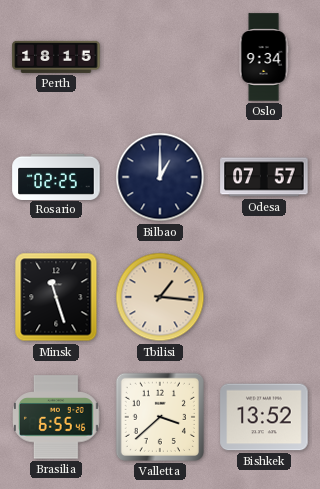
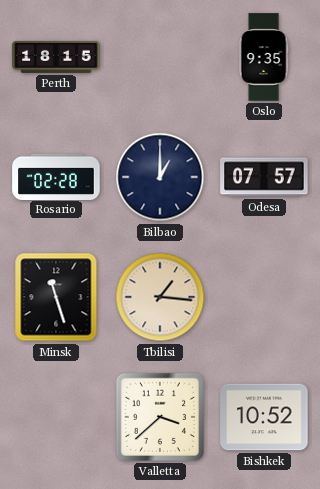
Oslo: 9:34 -> 9:35 (264, 57)
Rosario: 02:25 -> 02:28 (56, 176)
Brasilia: 6:55 -> none (56, 417)
Bishkek: 13:52 -> 10:52 (264, 417)
